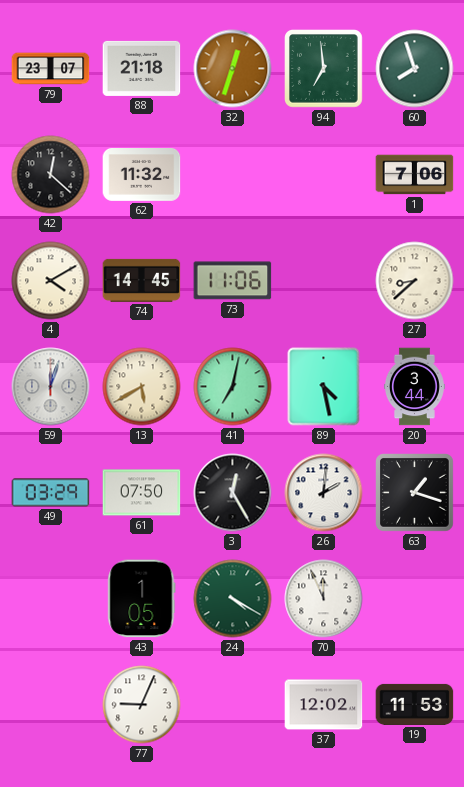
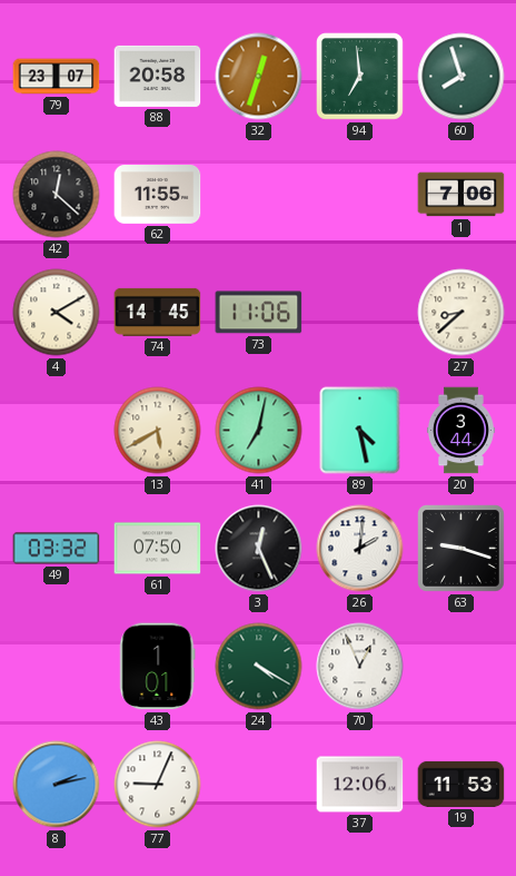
88: 21:18 -> 20:58 (158, 76)
62: 11:32 -> 11:55 (158, 195)
59: 12:03 -> none (51, 387)
49: 03:29 -> 03:32 (57, 549)
3: 12:25 -> 12:26 (259, 549)
63: 1:18 -> 9:18 (462, 549)
43: 1:05 -> 1:01 (158, 667)
70: 11:56 -> 12:56 (360, 667)
8: none -> 2:13 (57, 785)
37: 12:02 -> 12:06 (360, 785)
